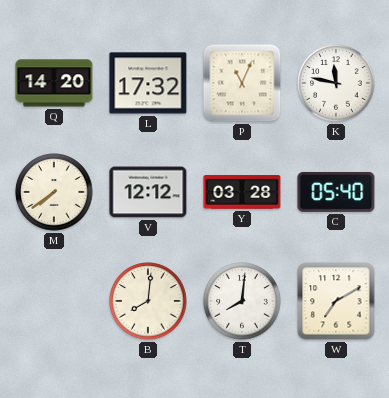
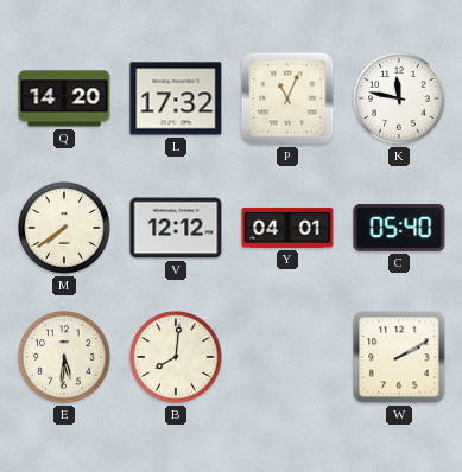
Y: 03:28 -> 04:01 (287, 228)
E: none -> 5:31 (64, 357)
T: 8:01 -> none (242, 301)
W: 7:10 -> 2:10 (399, 357)
